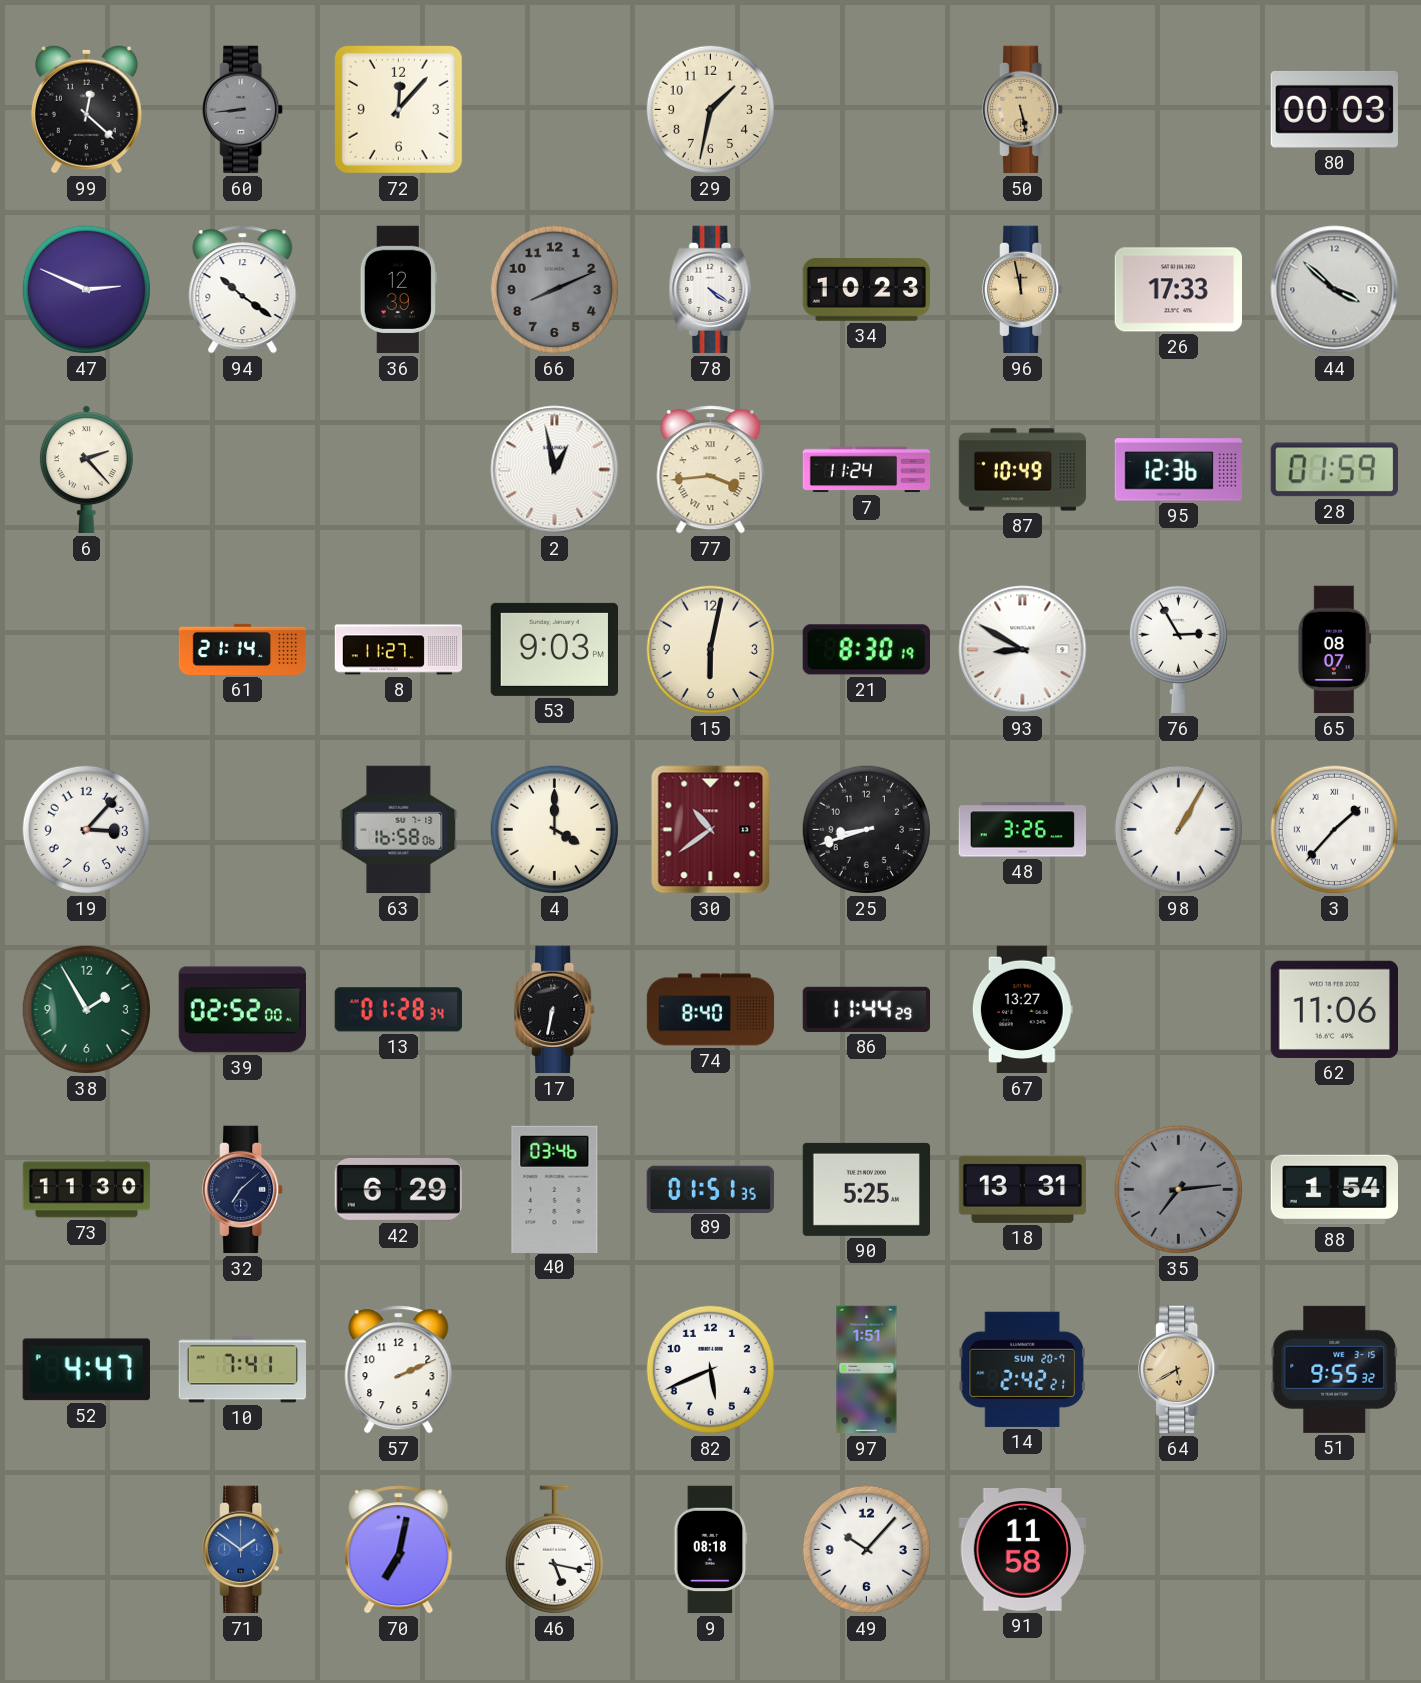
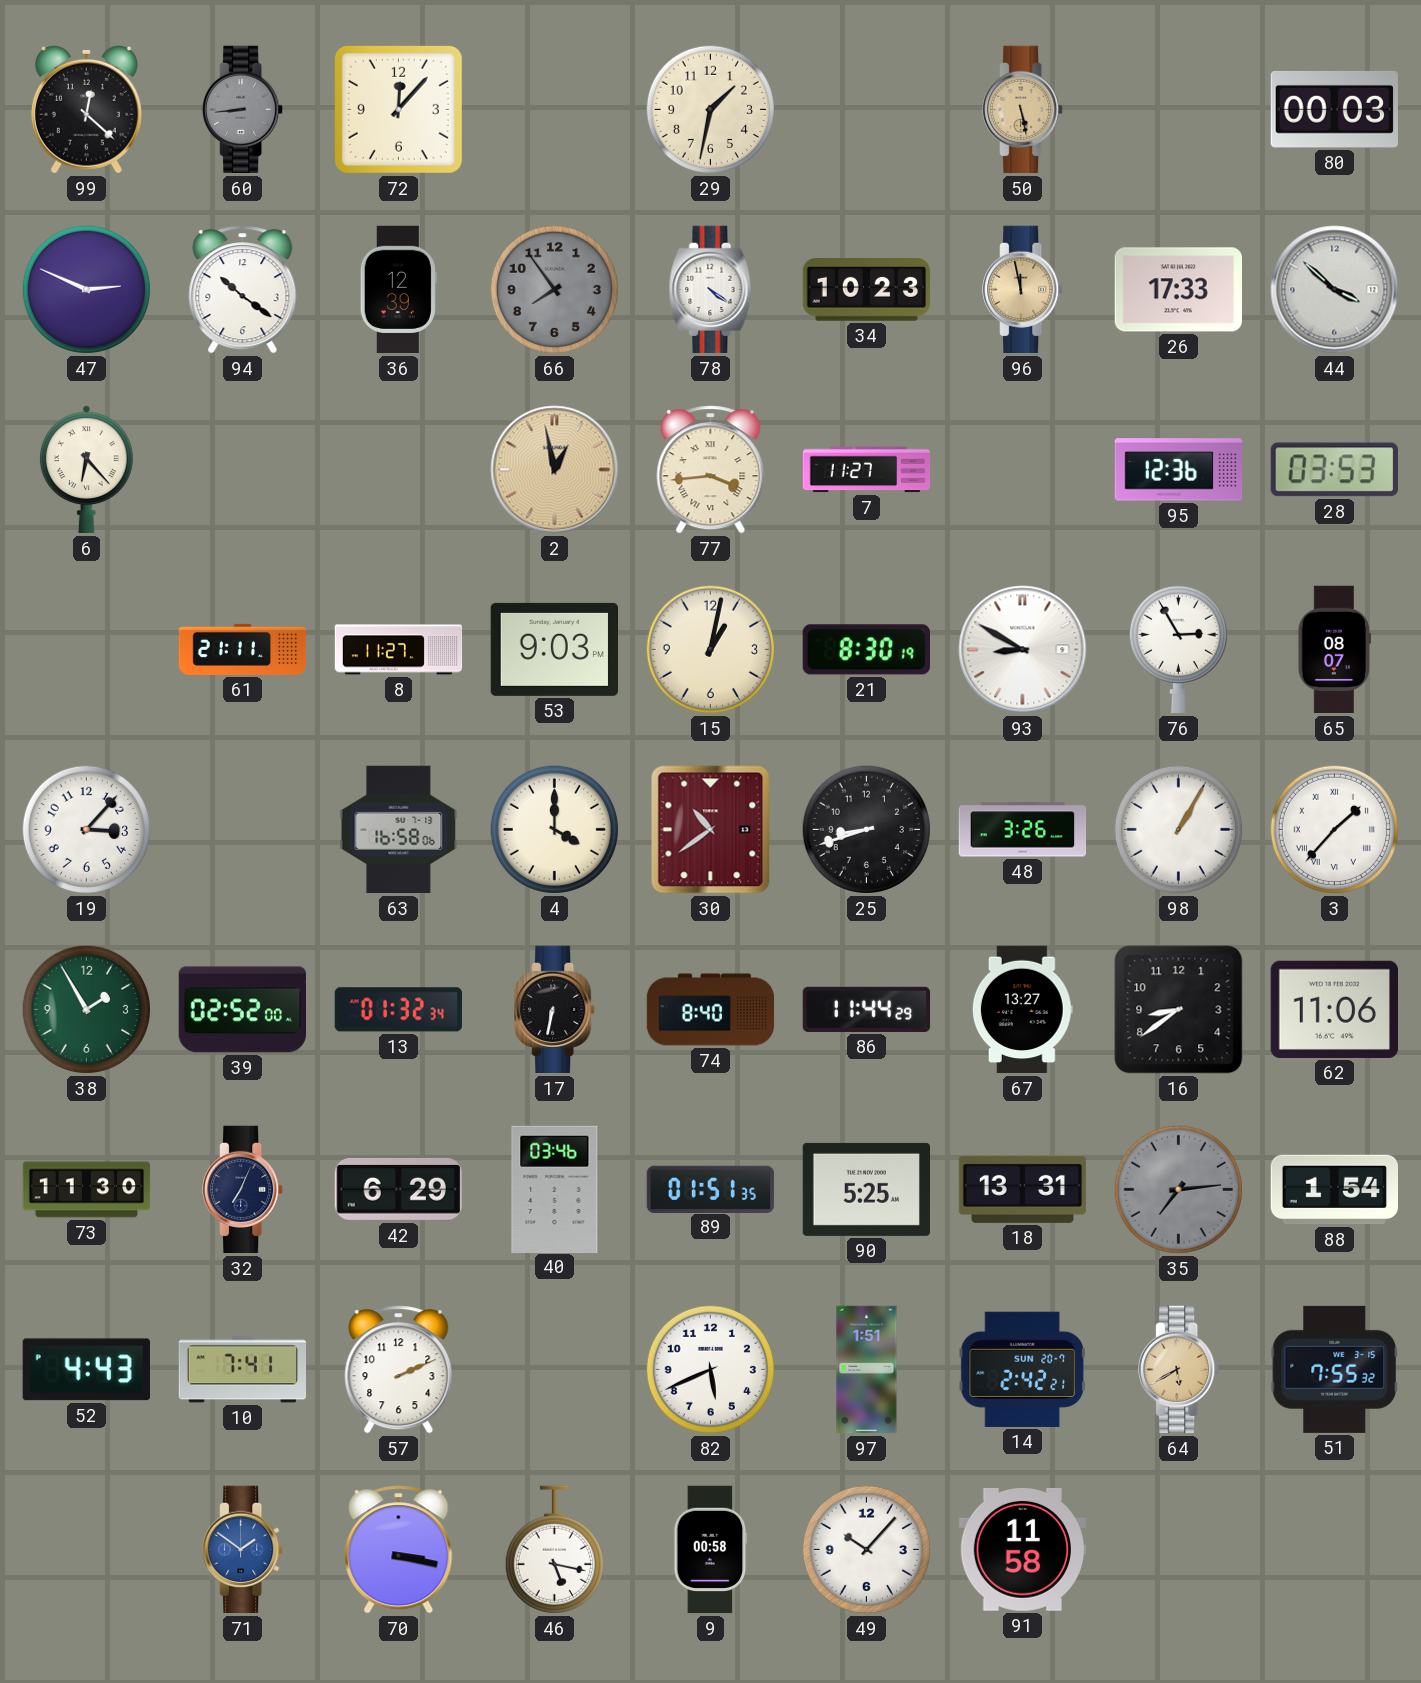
66: 8:11 -> 7:54 (554, 289)
6: 2:23 -> 6:23 (86, 470)
2 dial: white -> champagne (555, 470)
7: 11:24 -> 11:27 (867, 470)
87: 10:49 -> none (1023, 470)
28: 01:59 -> 03:53 (1334, 470)
61: 21:14 -> 21:11 (243, 649)
15: 6:02 -> 1:02 (710, 649)
13: 01:28 -> 01:32 (398, 1010)
16: none -> 8:39 (1179, 1010)
32: 7:08 -> 7:04 (243, 1190)
52: 4:47 -> 4:43 (86, 1370)
51: 9:55 -> 7:55 (1334, 1369)
70: 7:02 -> 3:17 (399, 1550)
9: 08:18 -> 00:58 (711, 1550)
